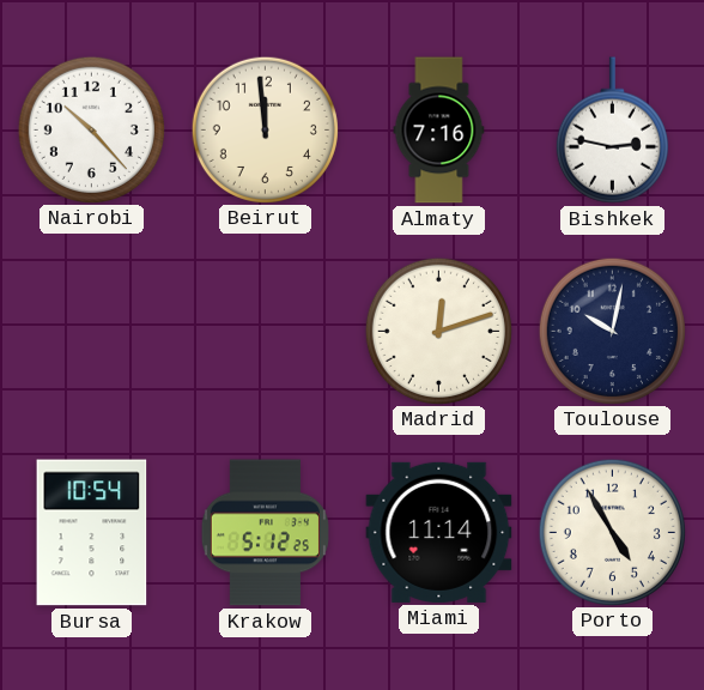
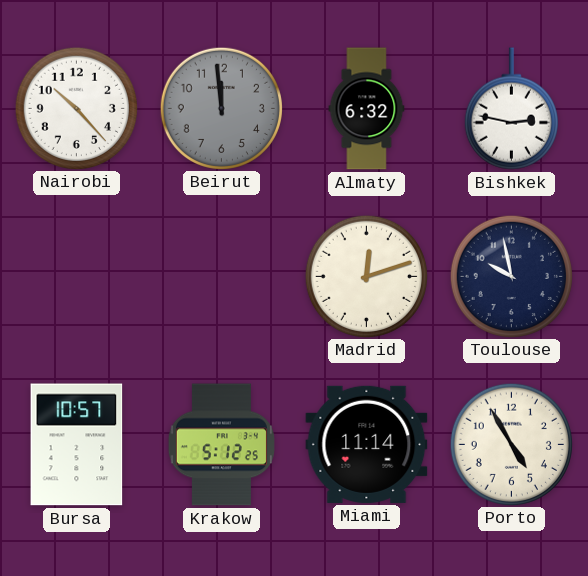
Beirut dial: cream -> grey (221, 108)
Almaty: 7:16 -> 6:32 (367, 109)
Toulouse: 10:02 -> 9:58 (511, 276)
Bursa: 10:54 -> 10:57 (77, 445)
